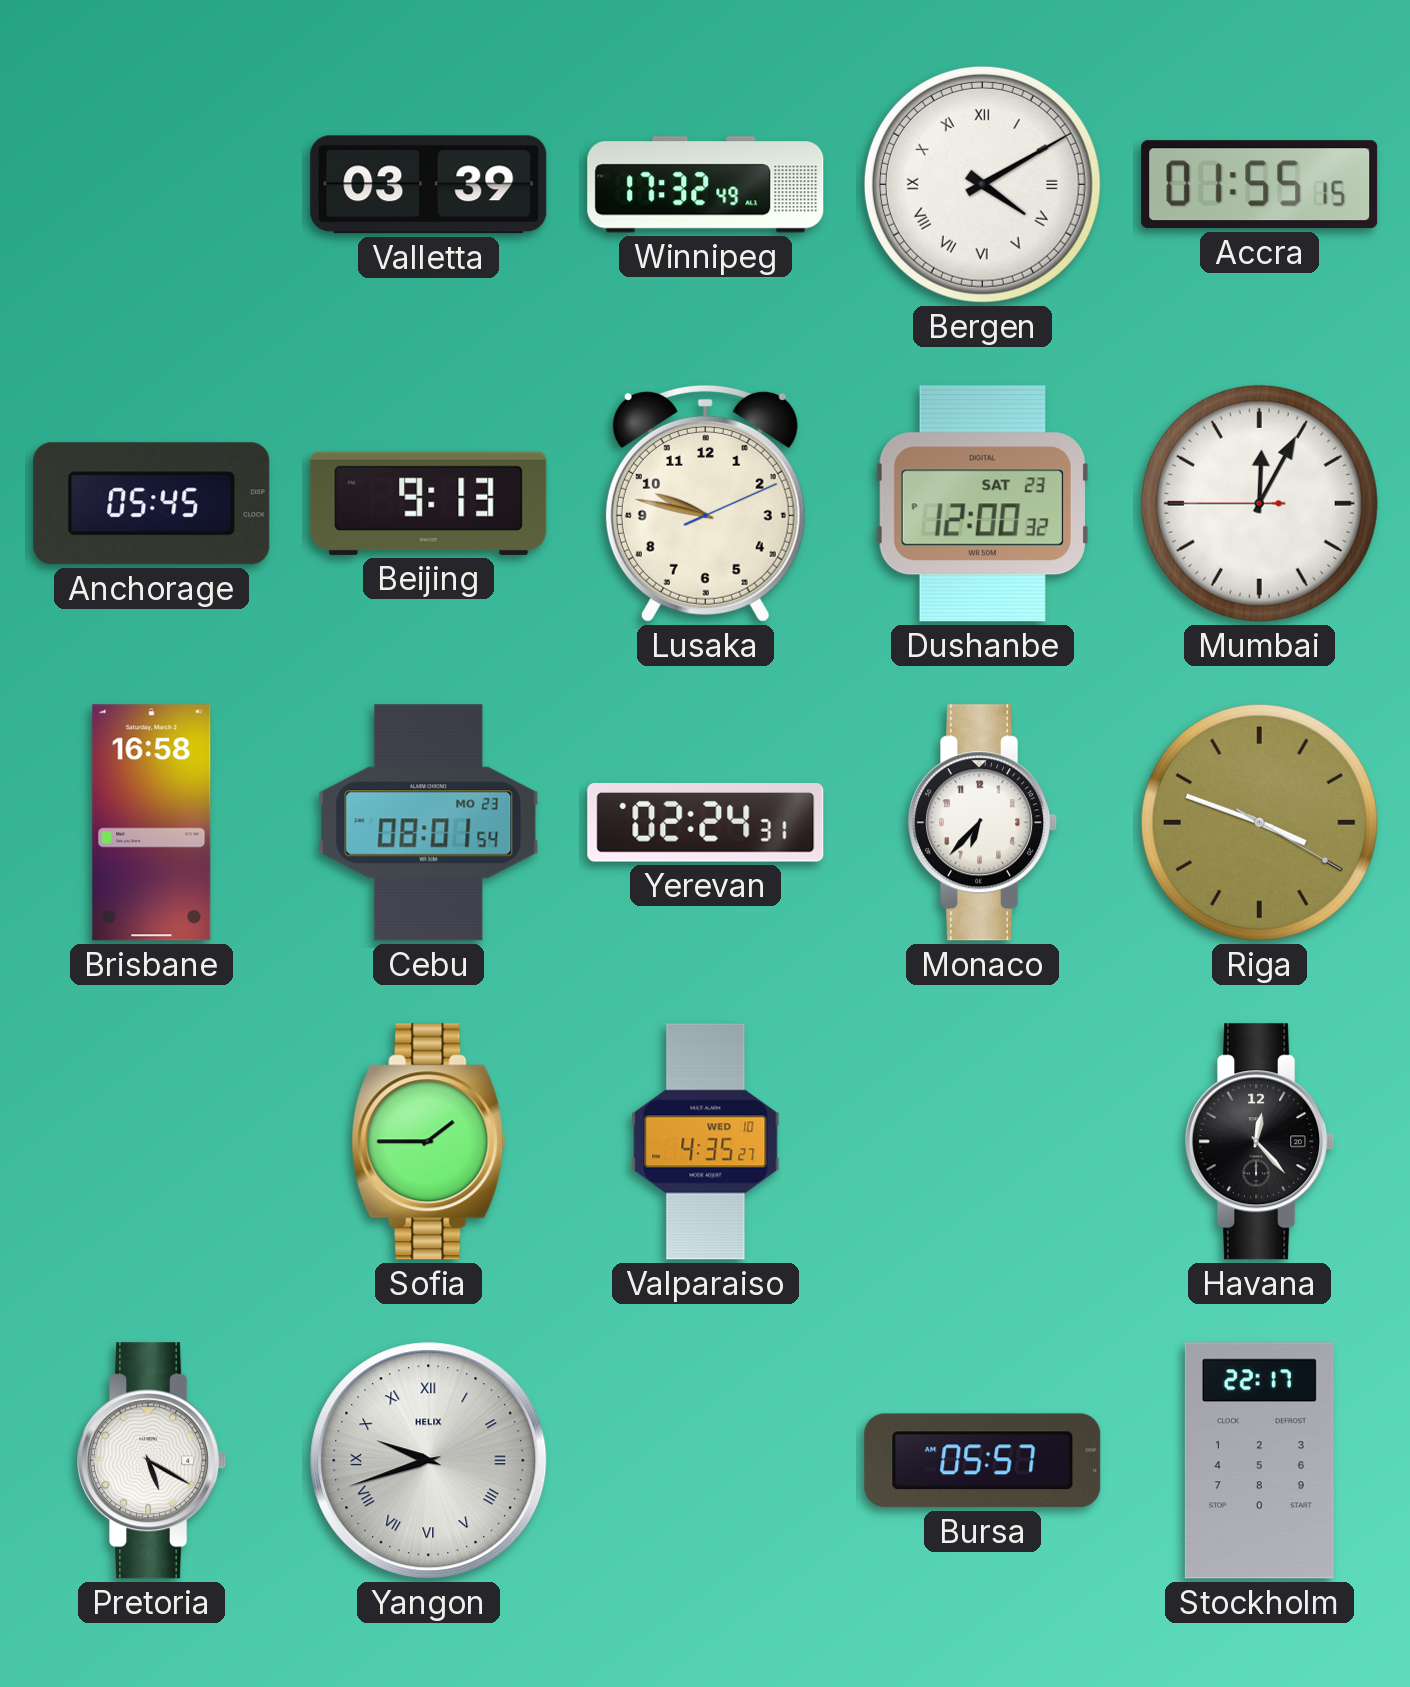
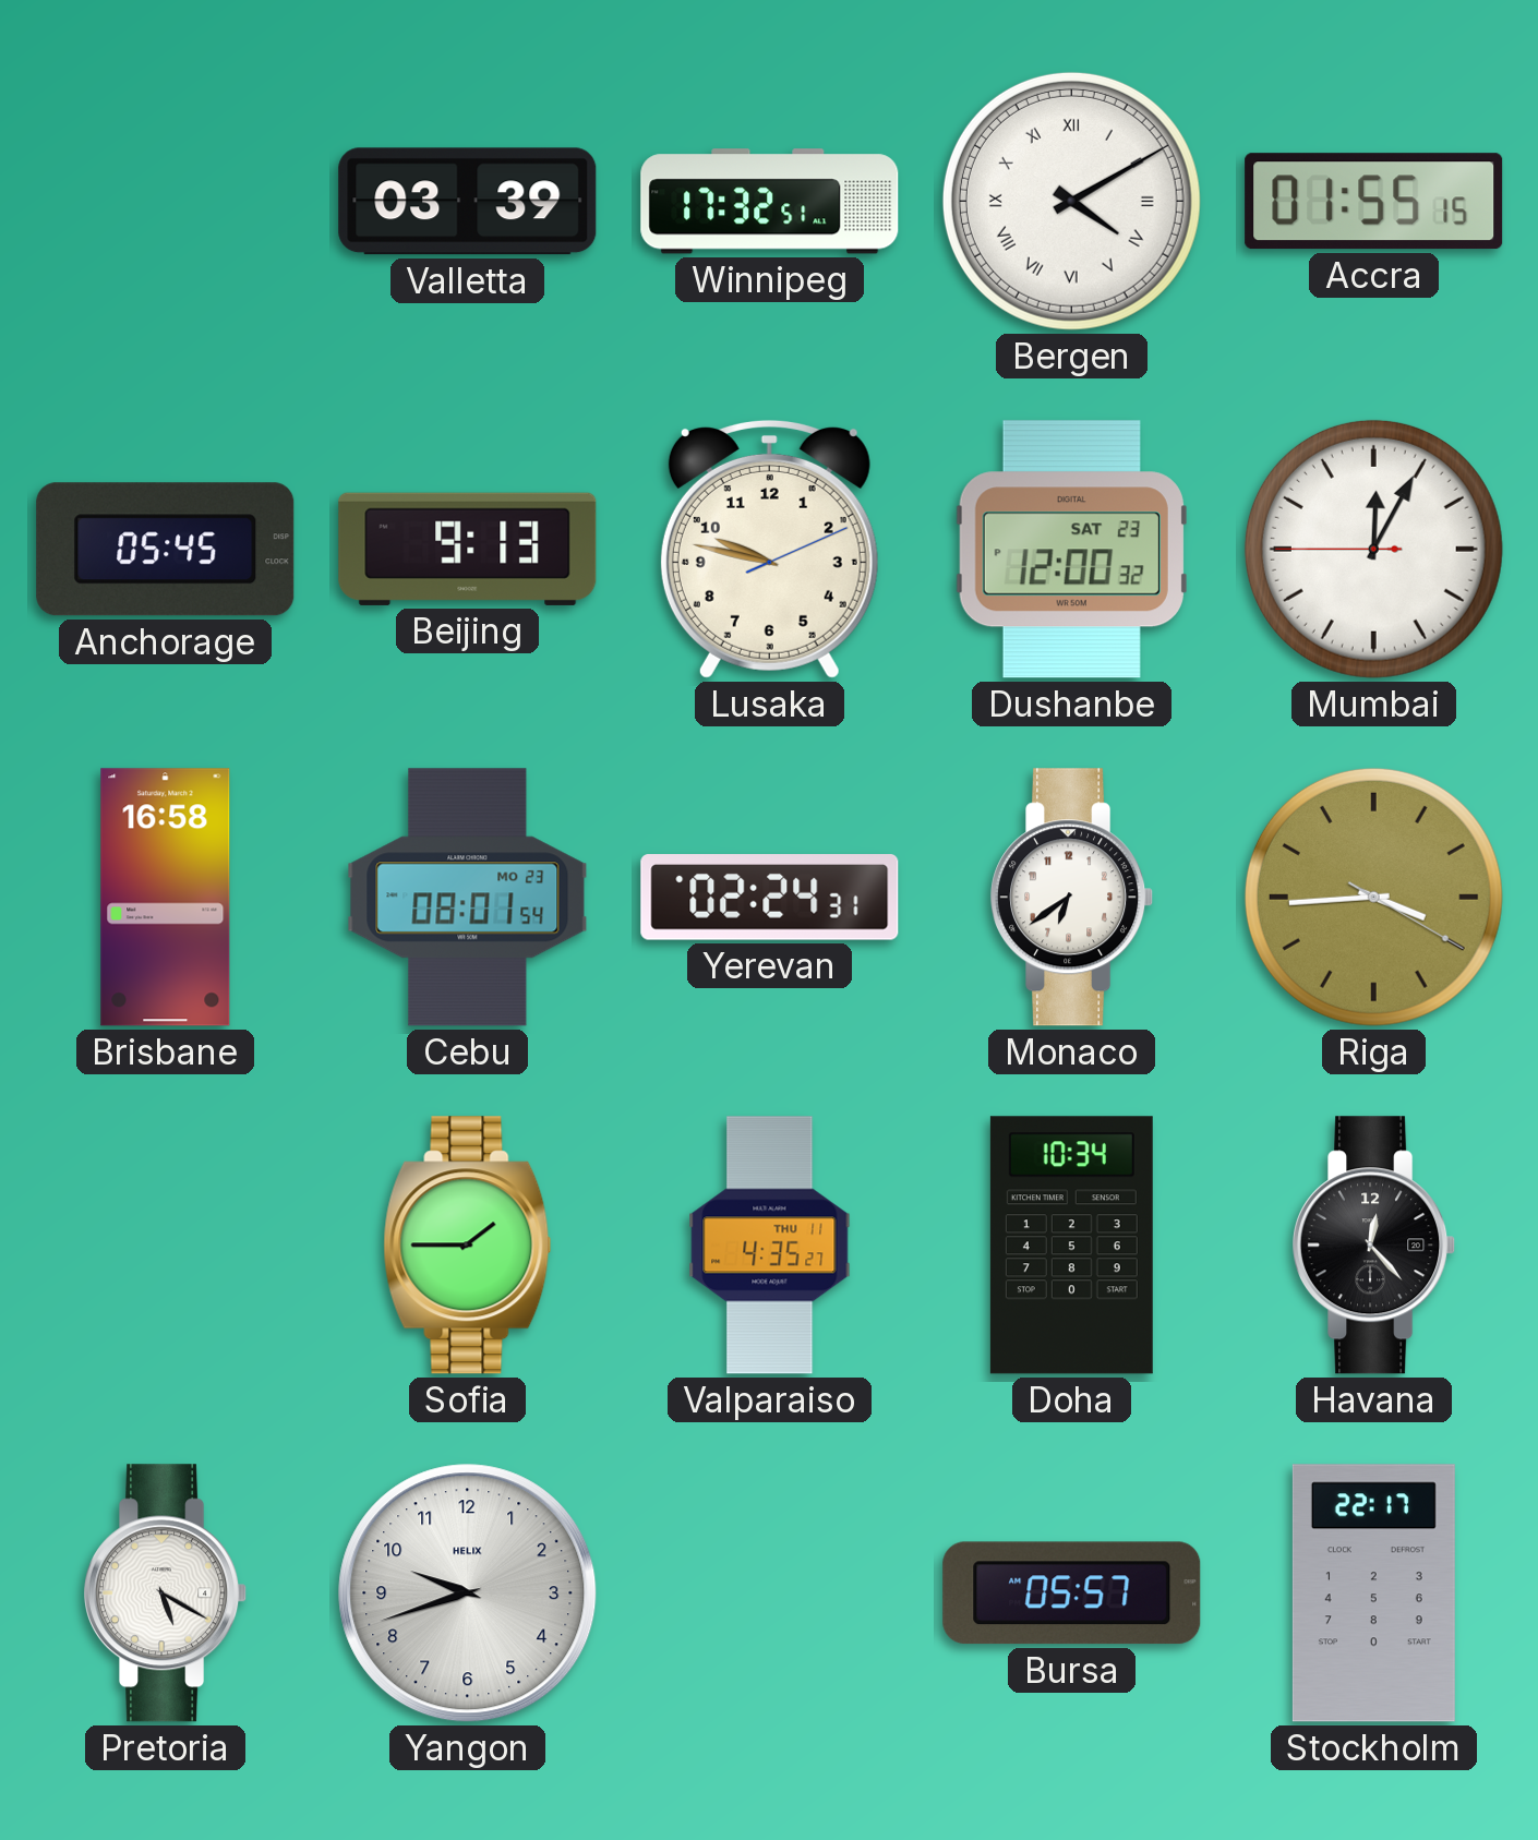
Winnipeg: 17:32:49 -> 17:32:51 (770, 202)
Monaco: 6:37 -> 6:39 (1072, 898)
Riga: 3:48 -> 3:44 (1373, 897)
Valparaiso date: WED 10 -> THU 11 (770, 1246)
Doha: none -> 10:34 (1071, 1246)
Yangon numerals: Roman -> Arabic (468, 1594)
